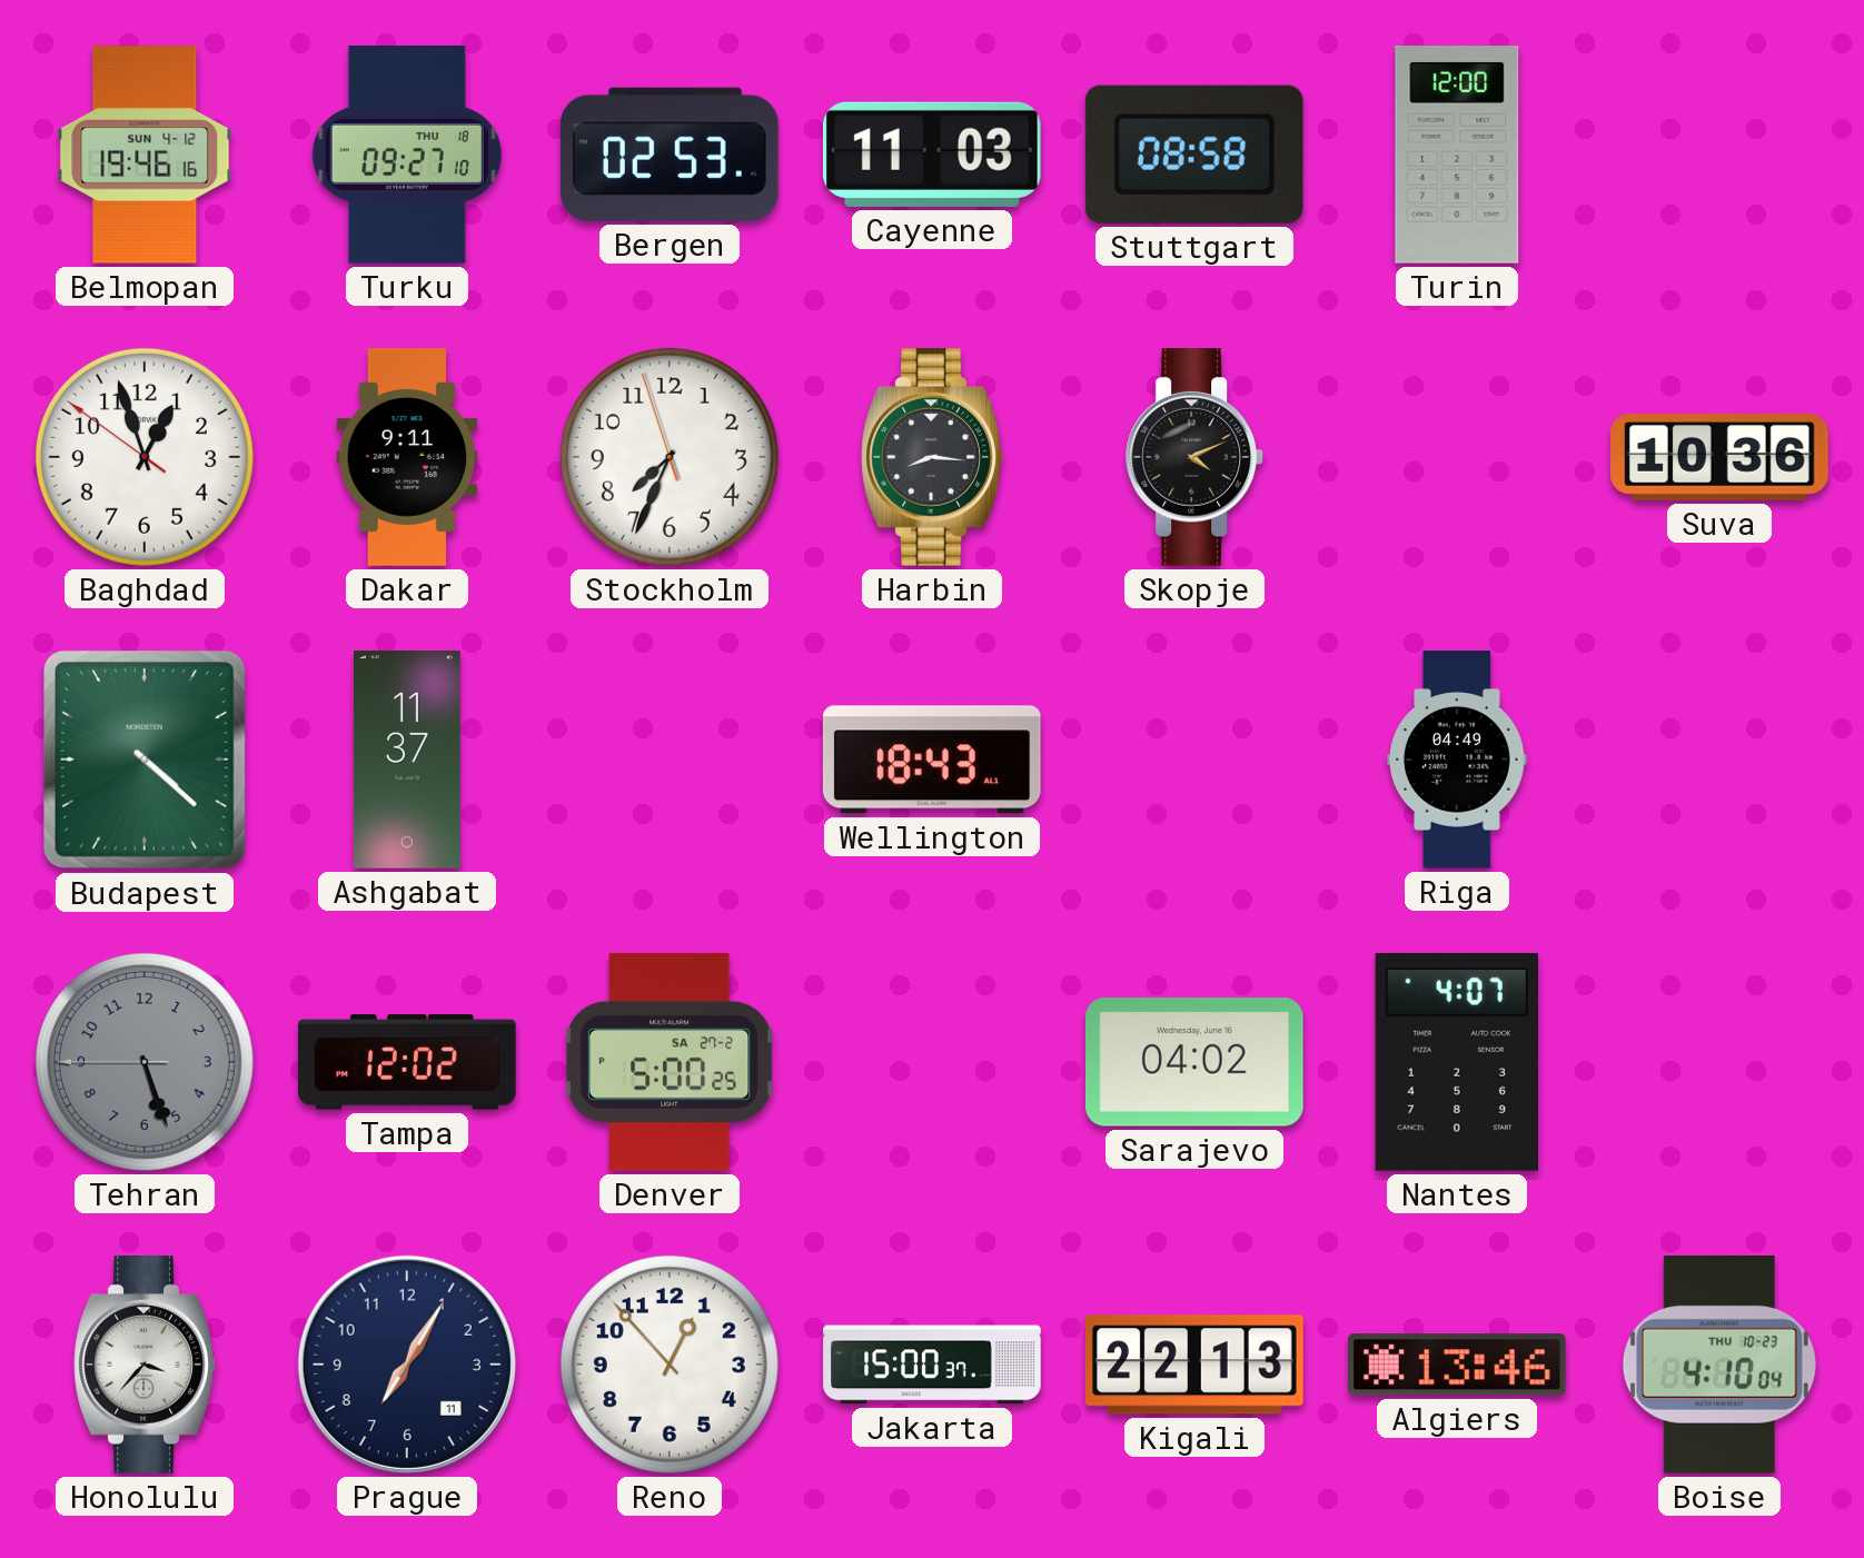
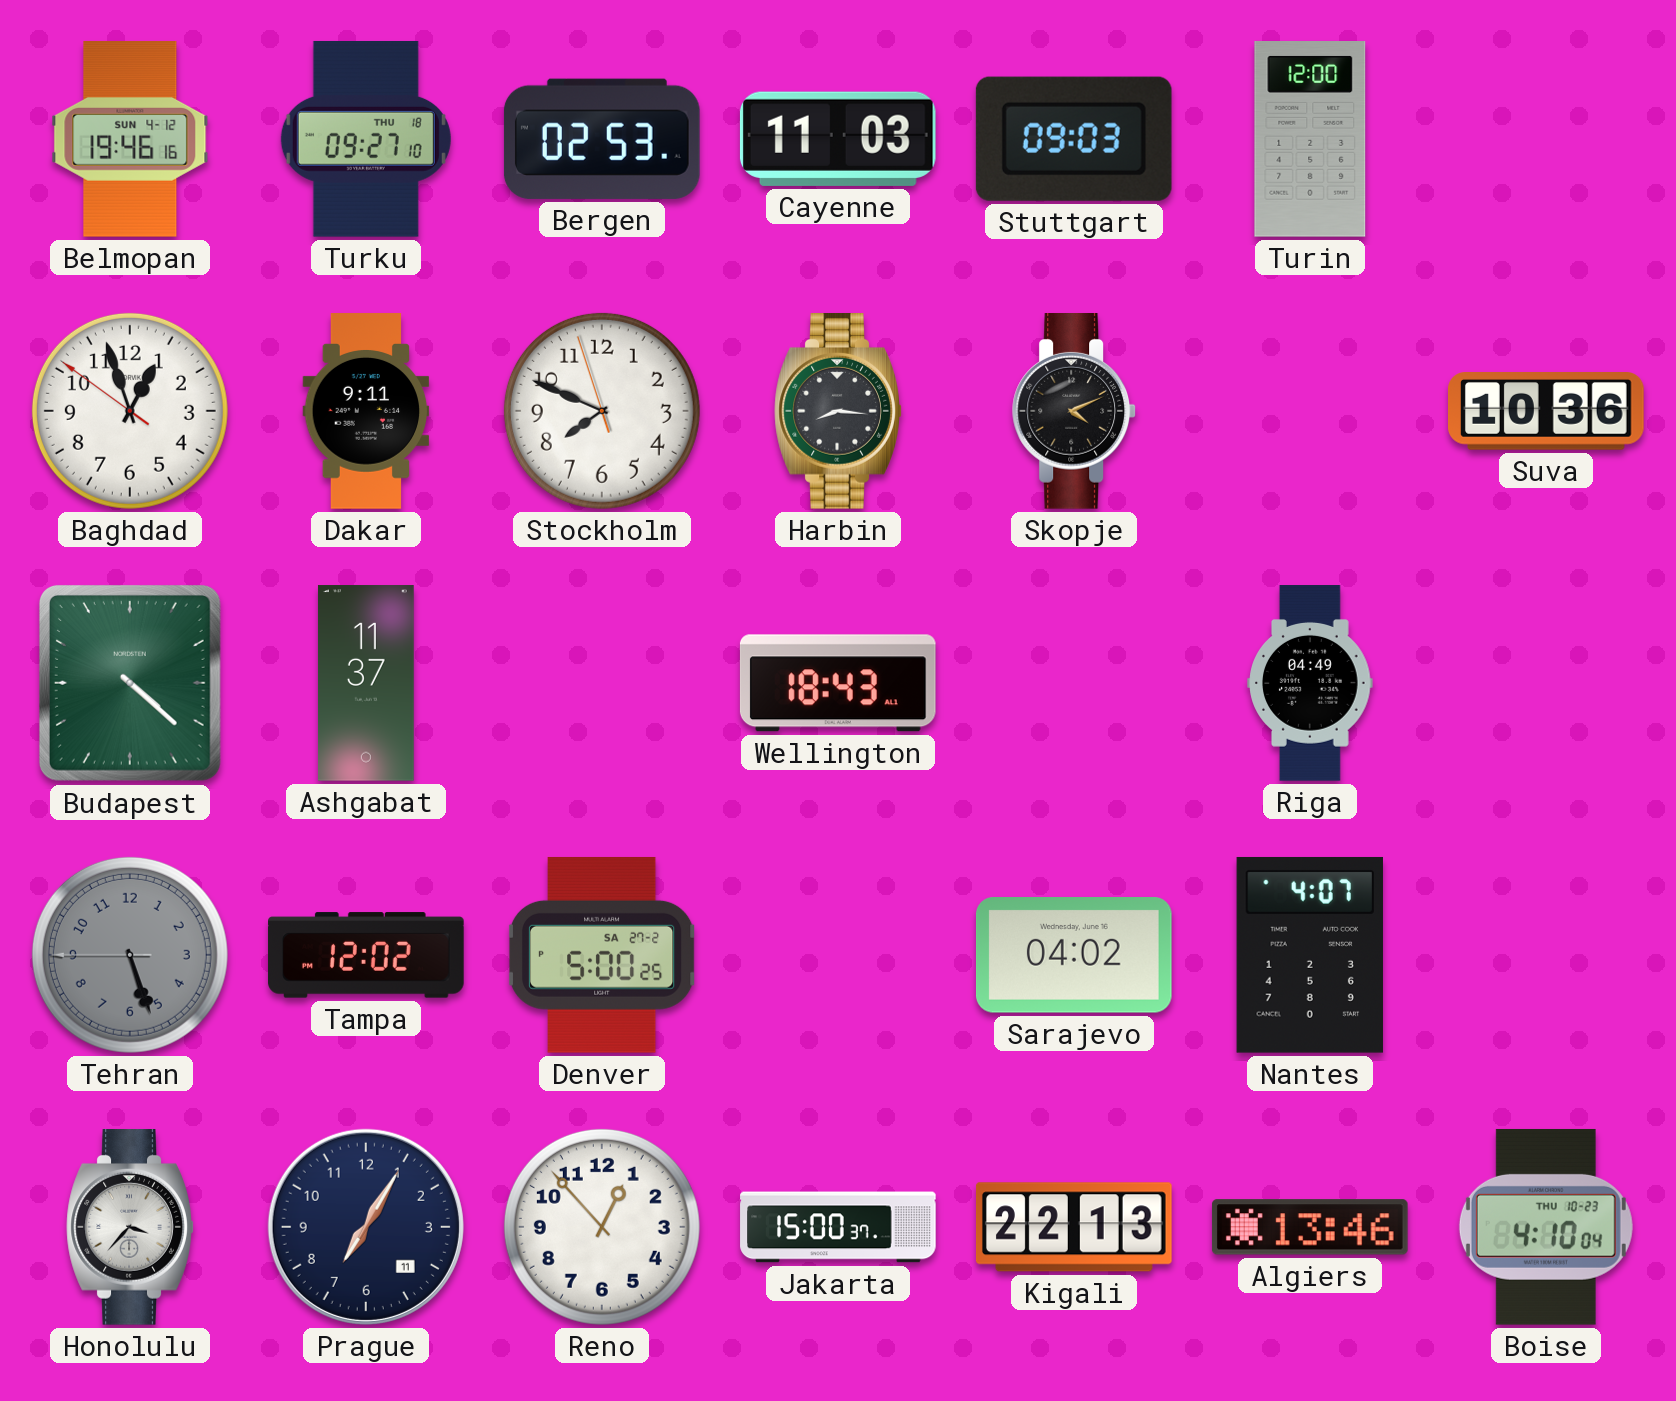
Stuttgart: 08:58 -> 09:03 (1074, 139)
Stockholm: 7:33 -> 7:48 (602, 411)
